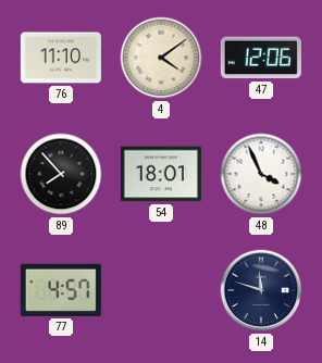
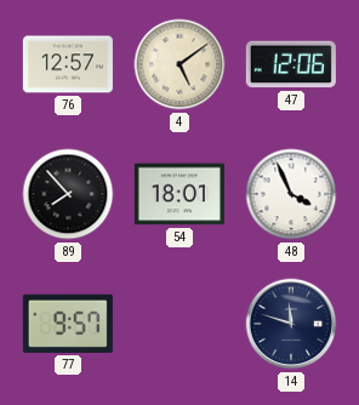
76: 11:10 -> 12:57 (68, 64)
4: 4:09 -> 5:09 (180, 64)
77: 4:57 -> 9:57 (68, 324)
